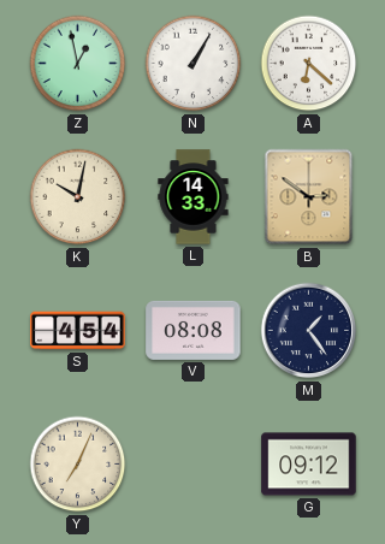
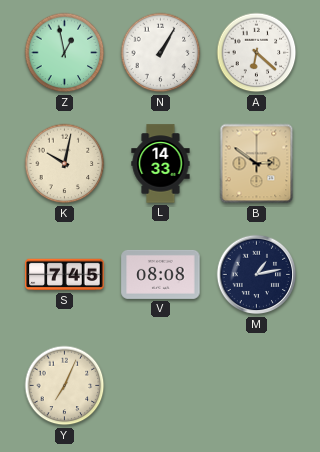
S: 4:54 -> 7:45 (65, 275)
M: 1:24 -> 1:13 (257, 275)
G: 09:12 -> none (309, 465)
